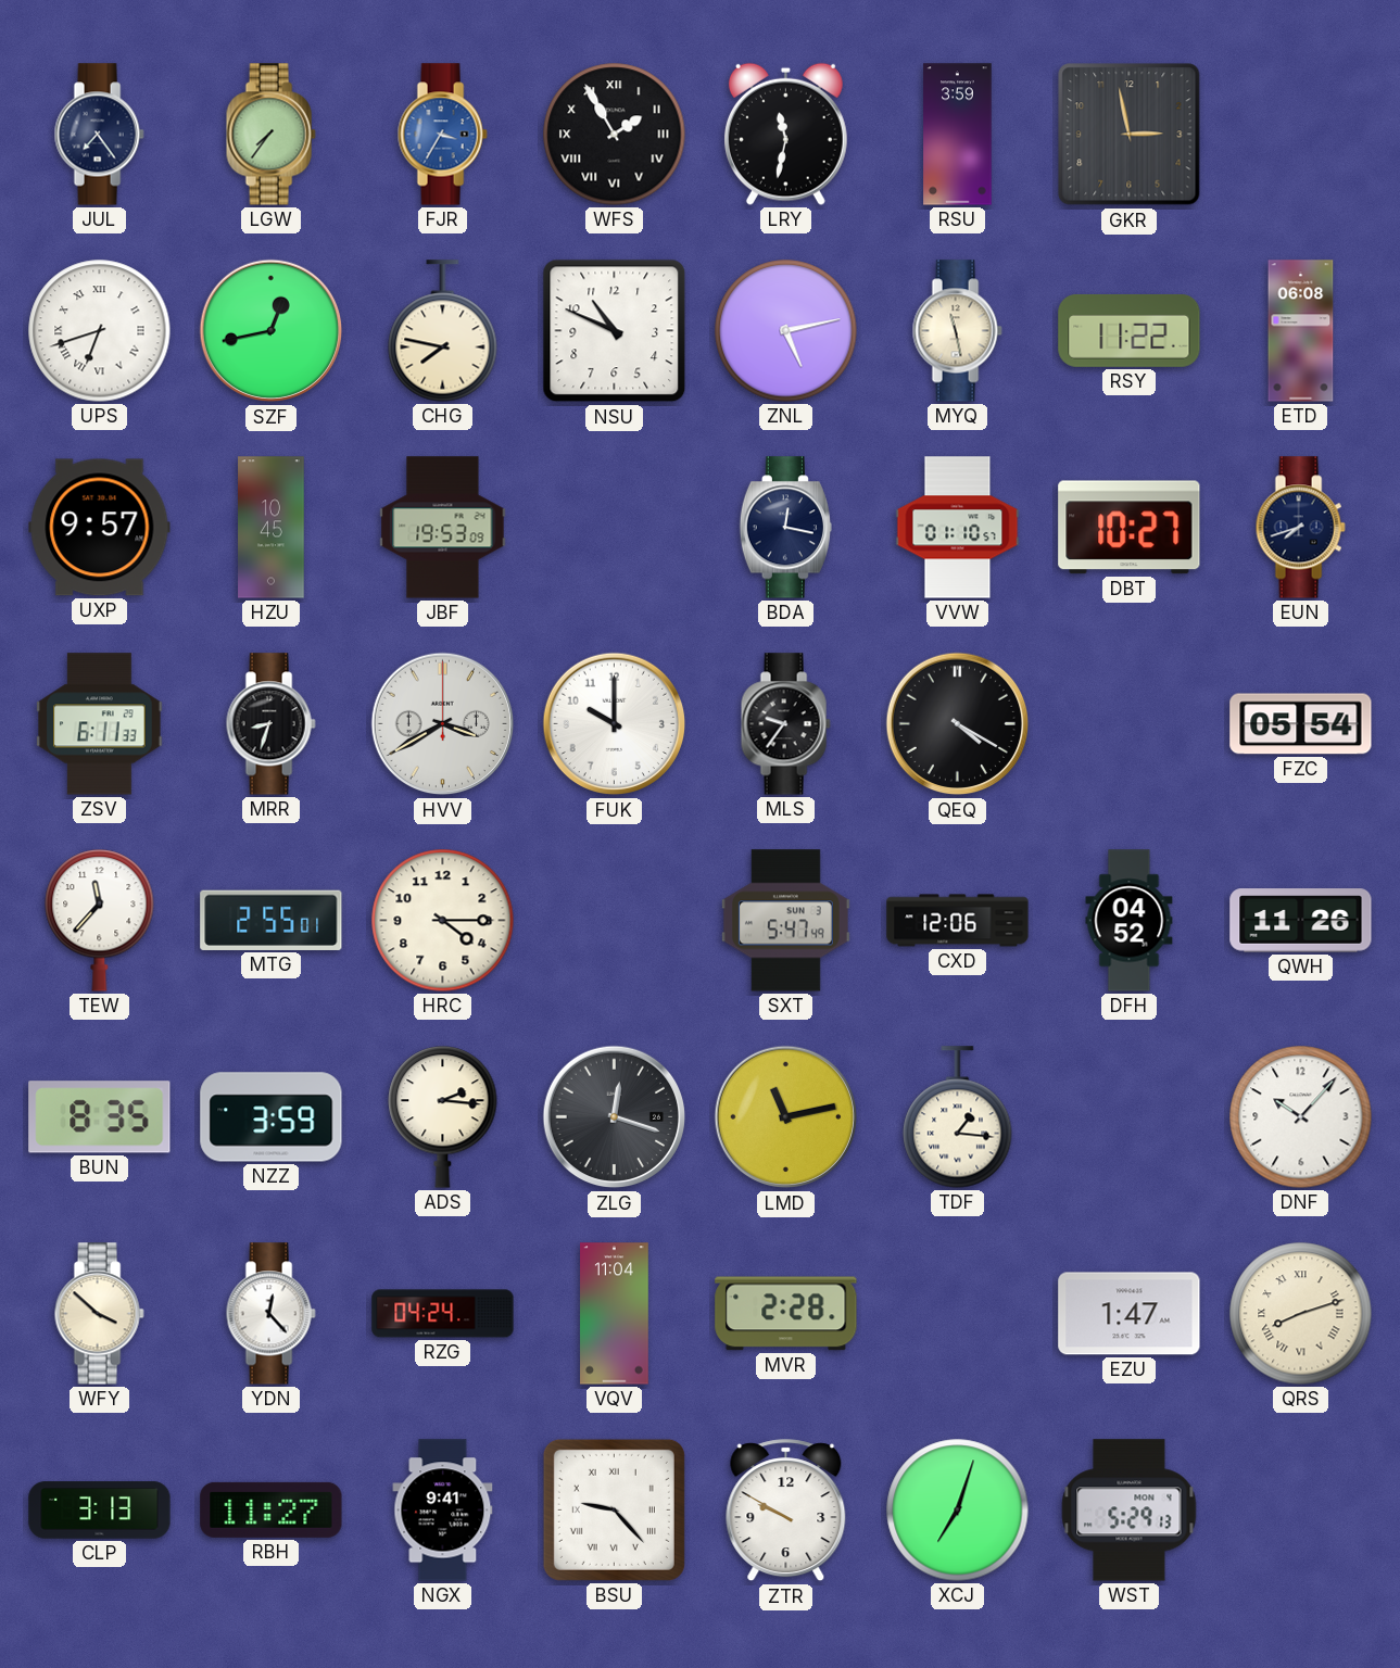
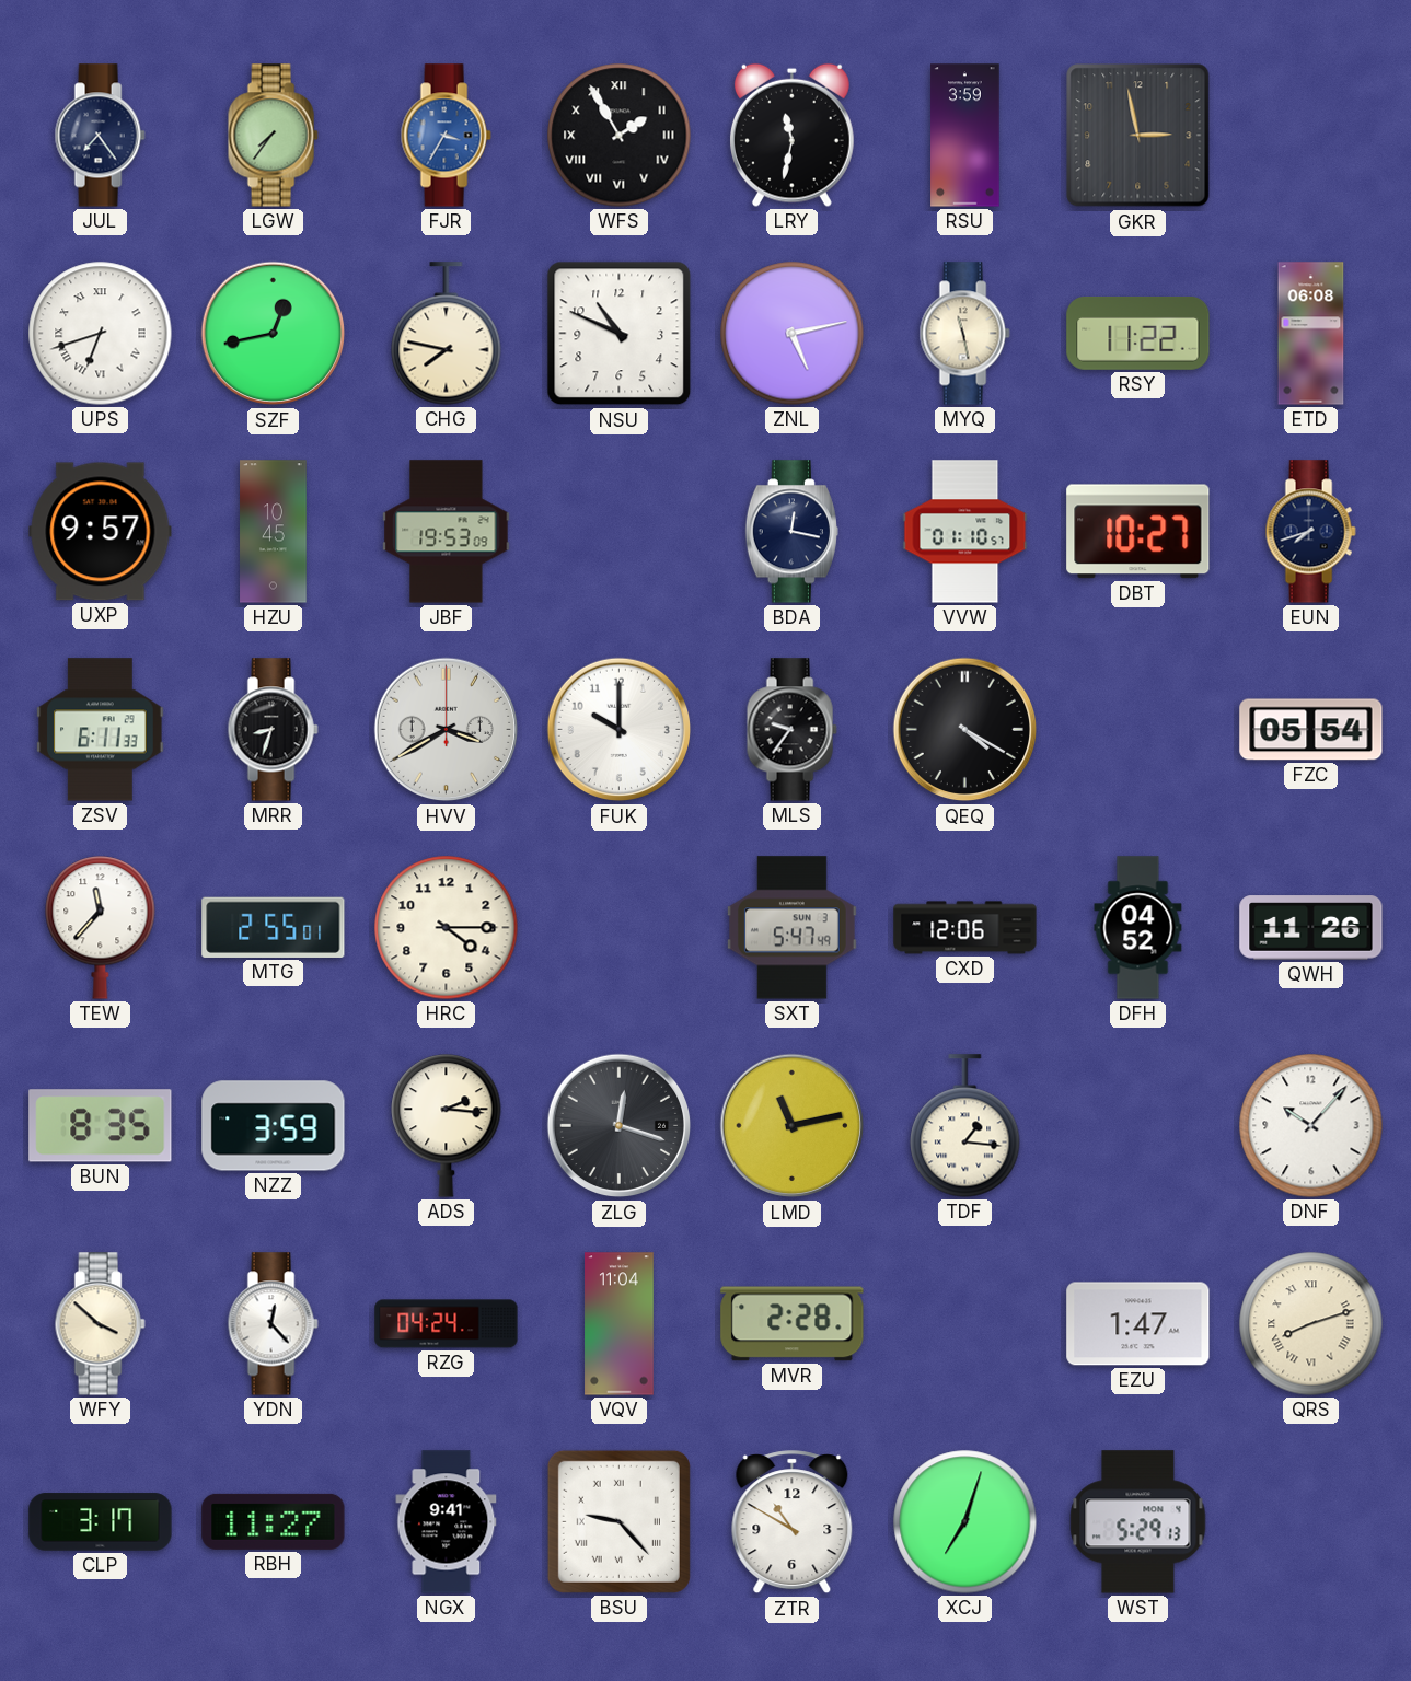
CLP: 3:13 -> 3:17 (101, 1522)
ZTR: 9:50 -> 10:50 (793, 1522)
